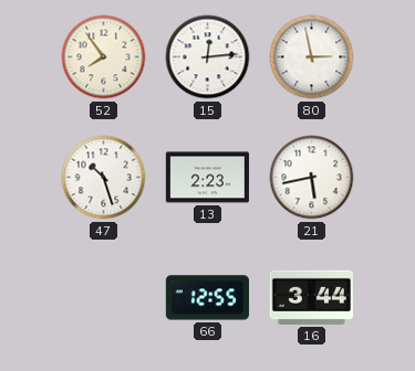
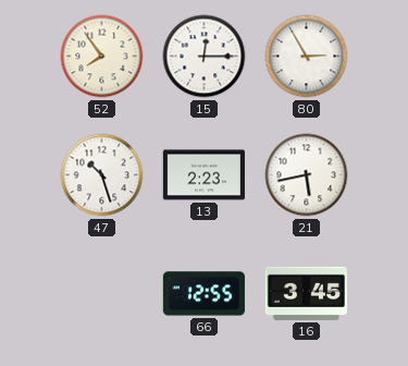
15: 12:14 -> 12:15 (205, 57)
80: 2:58 -> 2:55 (307, 57)
16: 3:44 -> 3:45 (306, 293)
